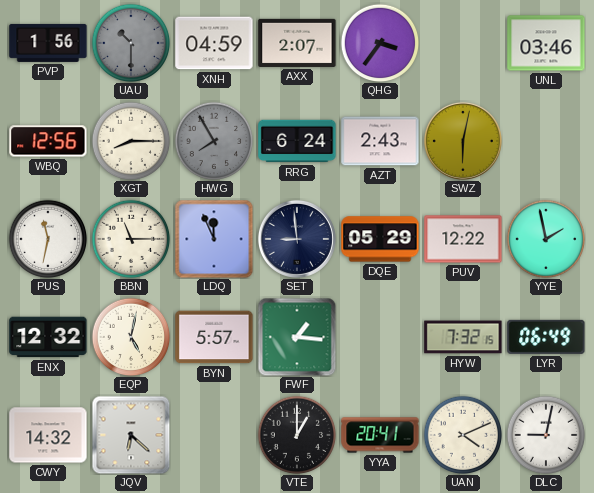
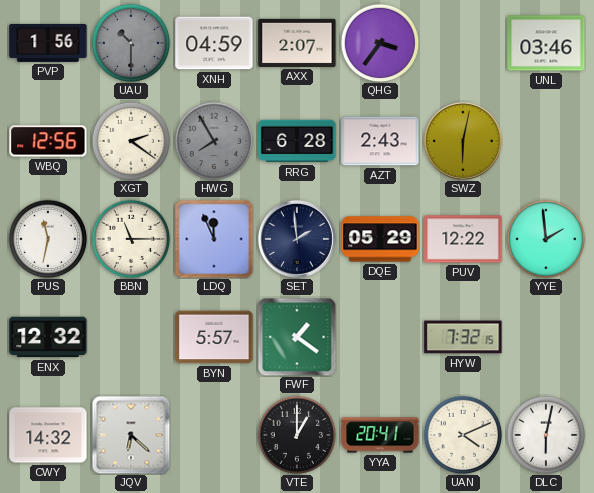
XGT: 8:15 -> 2:21 (131, 141)
RRG: 6:24 -> 6:28 (297, 141)
SET: 8:59 -> 1:59 (297, 239)
YYE: 1:58 -> 1:59 (546, 239)
EQP: 5:02 -> none (131, 337)
FWF: 1:16 -> 1:21 (297, 337)
LYR: 06:49 -> none (546, 337)
DLC: 9:02 -> 6:02 (546, 435)
